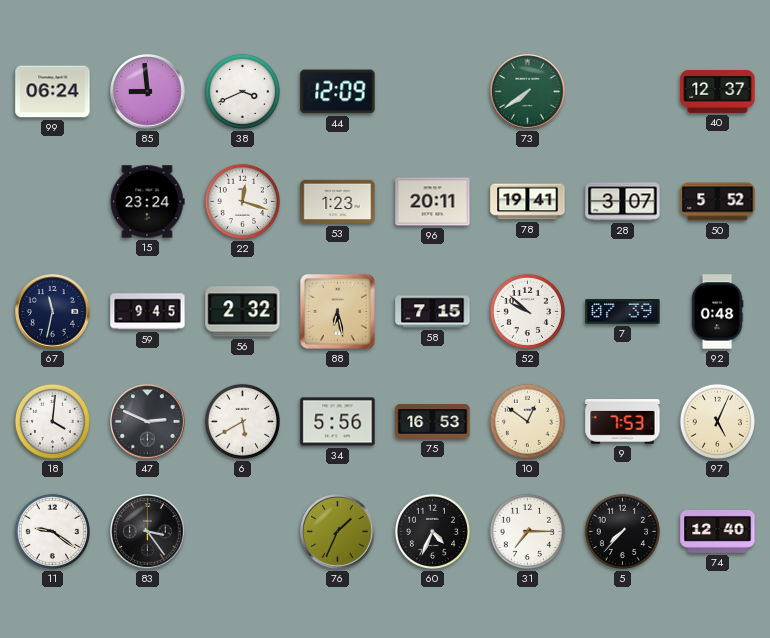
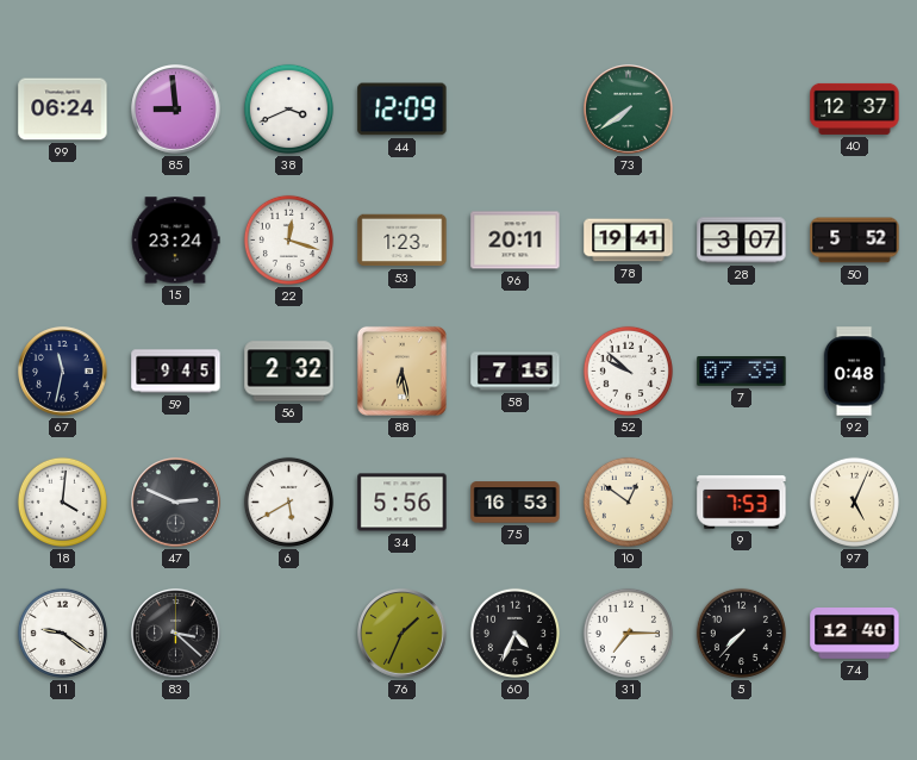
83: 3:24 -> 3:22 (176, 634)
